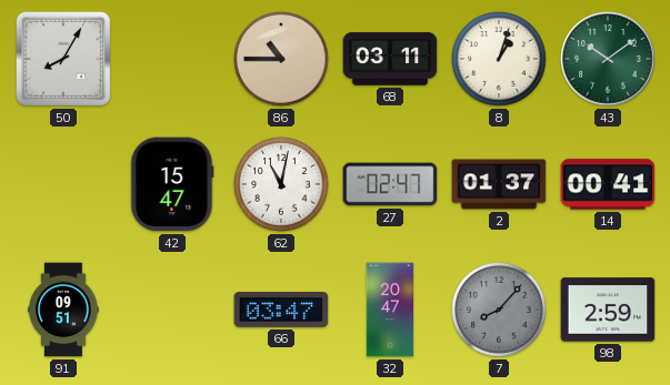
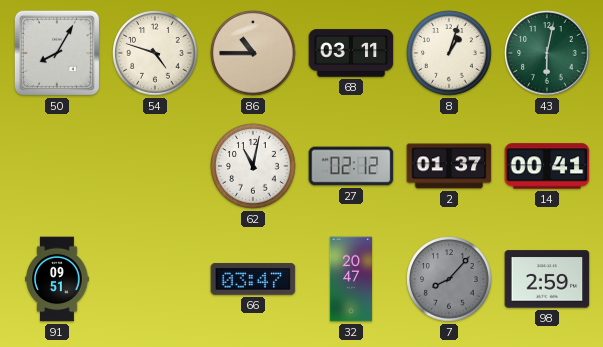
54: none -> 4:48 (155, 53)
43: 10:09 -> 6:02 (547, 53)
42: 15:47 -> none (172, 184)
27: 02:47 -> 02:12 (351, 166)
